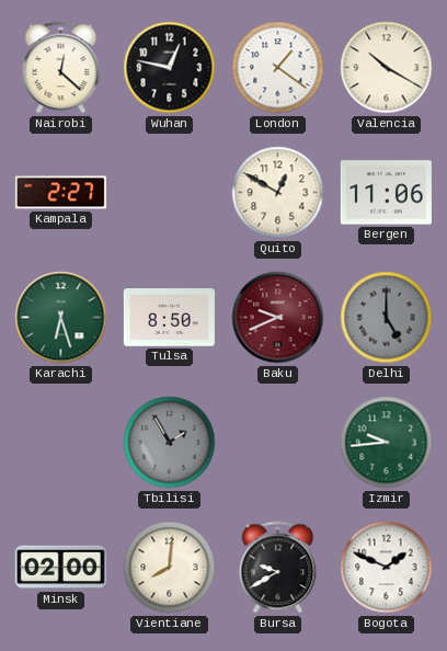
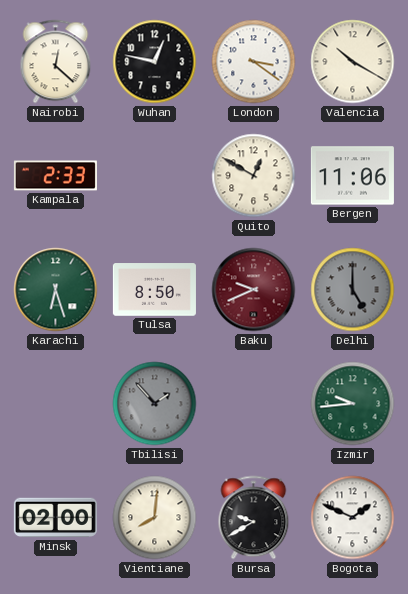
London: 1:21 -> 3:21 (254, 62)
Kampala: 2:27 -> 2:33 (55, 176)
Tbilisi: 1:55 -> 1:53 (155, 404)
